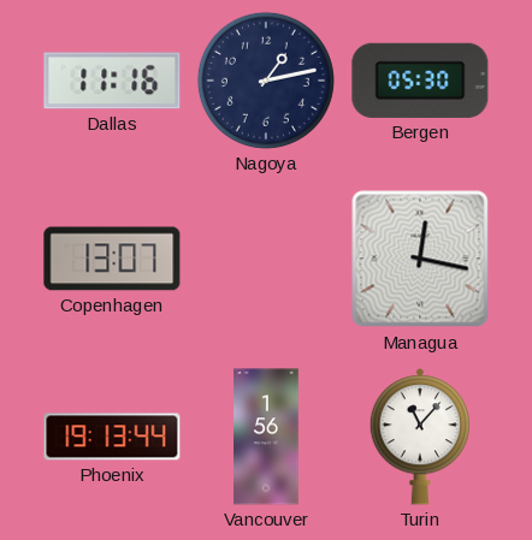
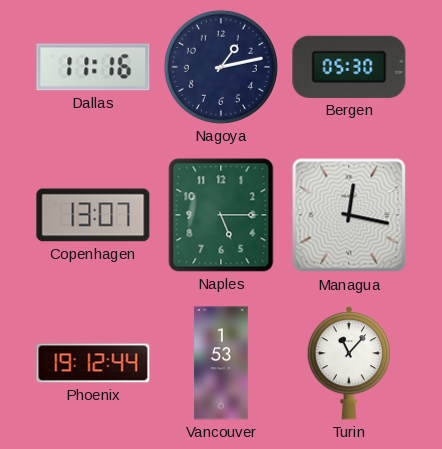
Naples: none -> 5:15 (221, 215)
Phoenix: 19:13 -> 19:12 (93, 363)
Vancouver: 1:56 -> 1:53 (221, 363)
